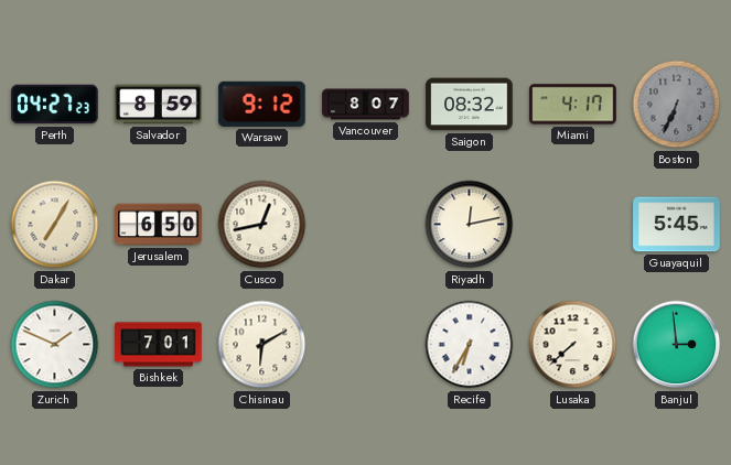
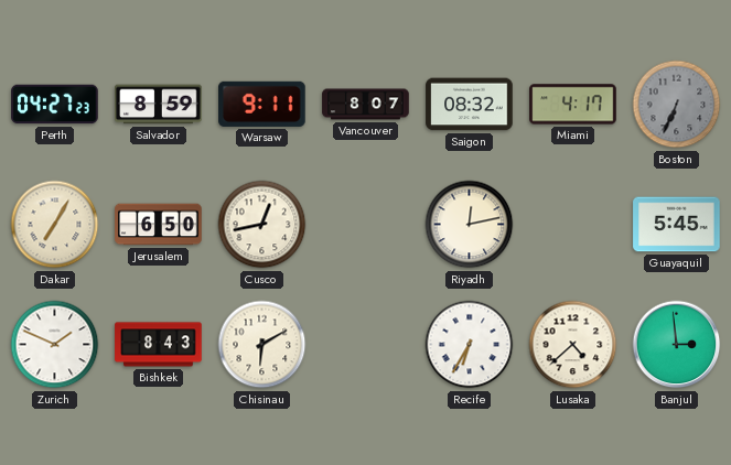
Warsaw: 9:12 -> 9:11 (262, 104)
Bishkek: 7:01 -> 8:43 (159, 345)
Lusaka: 7:38 -> 4:38 (573, 345)
